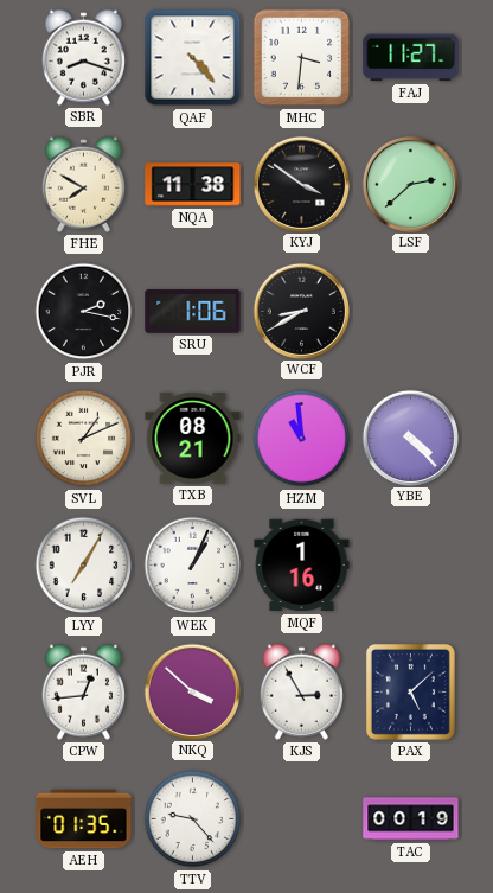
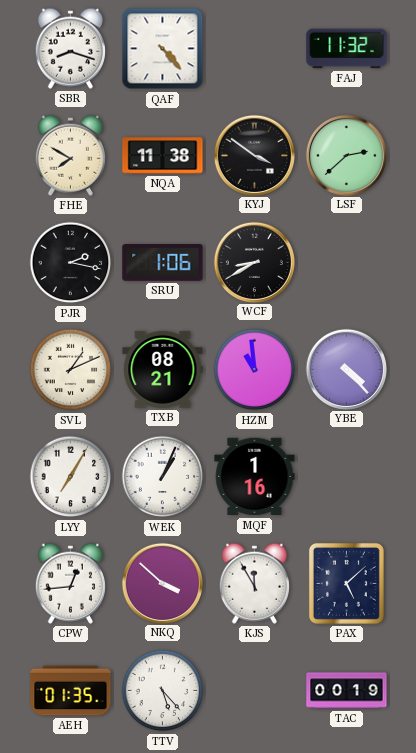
MHC: 3:31 -> none (302, 58)
FAJ: 11:27 -> 11:32 (347, 49)
KJS: 2:55 -> 11:55 (254, 583)
TTV: 9:23 -> 5:23 (163, 691)
